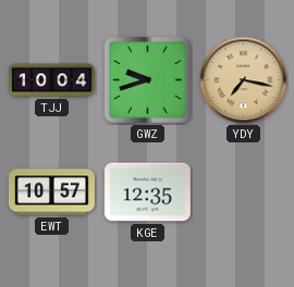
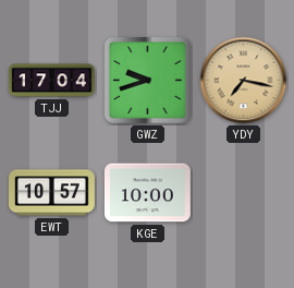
TJJ: 10:04 -> 17:04 (52, 81)
KGE: 12:35 -> 10:00 (147, 193)
